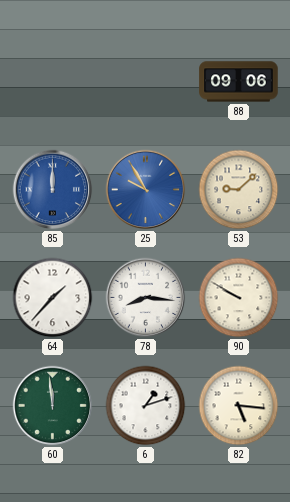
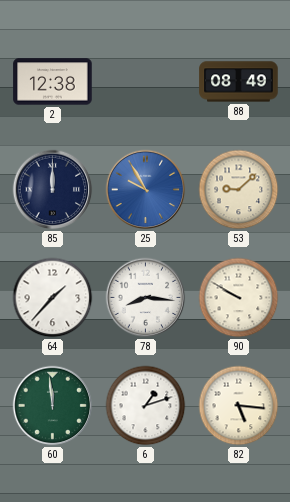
2: none -> 12:38 (53, 82)
88: 09:06 -> 08:49 (239, 82)
85 dial: blue -> navy (53, 190)
